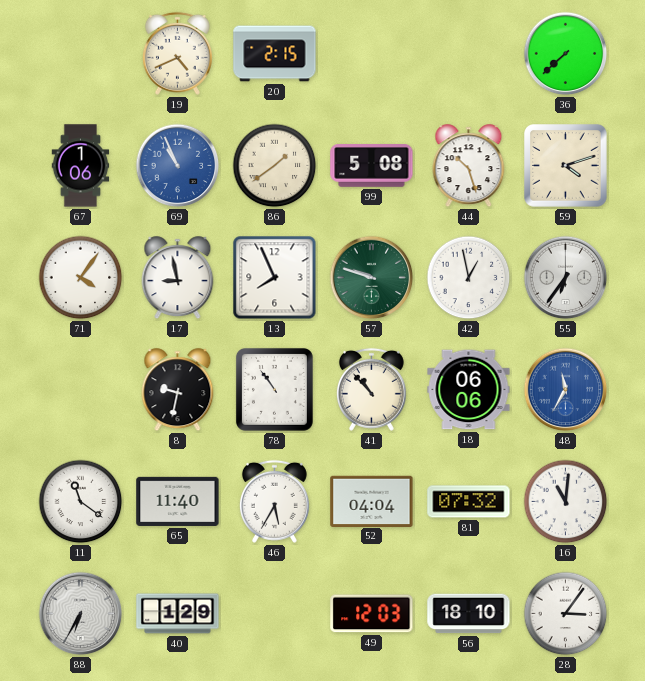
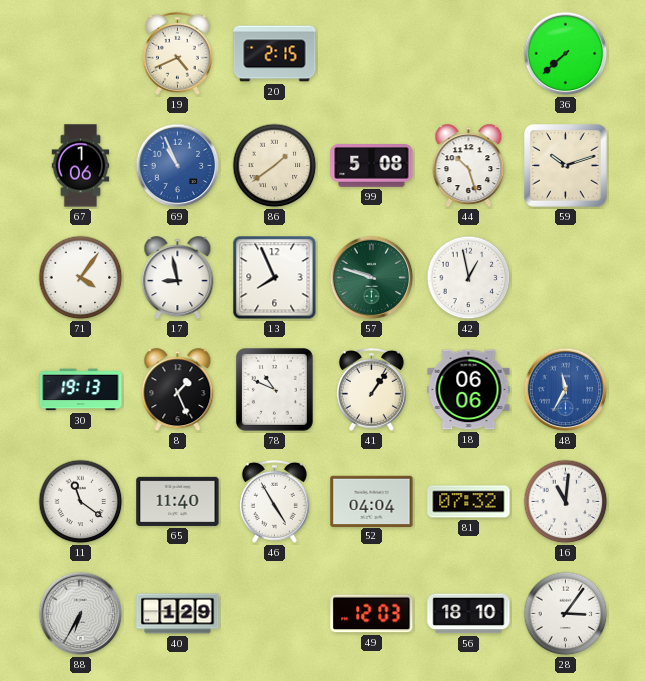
59: 4:12 -> 10:12 (566, 166)
55: 6:36 -> none (566, 278)
30: none -> 19:13 (81, 390)
8: 9:32 -> 1:26 (178, 390)
78: 10:54 -> 10:49 (274, 389)
41: 10:53 -> 1:06 (371, 389)
46: 5:35 -> 4:55 (274, 501)
